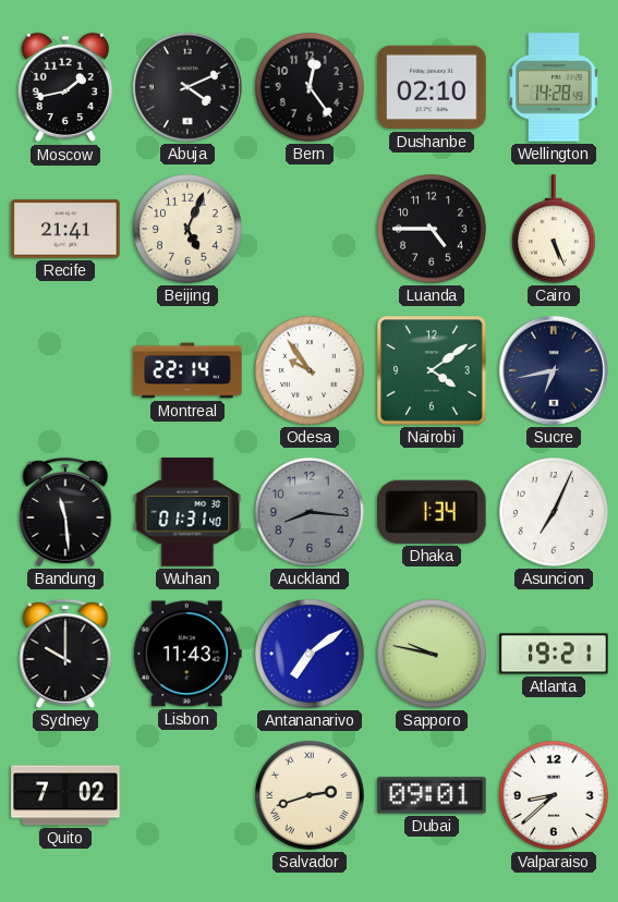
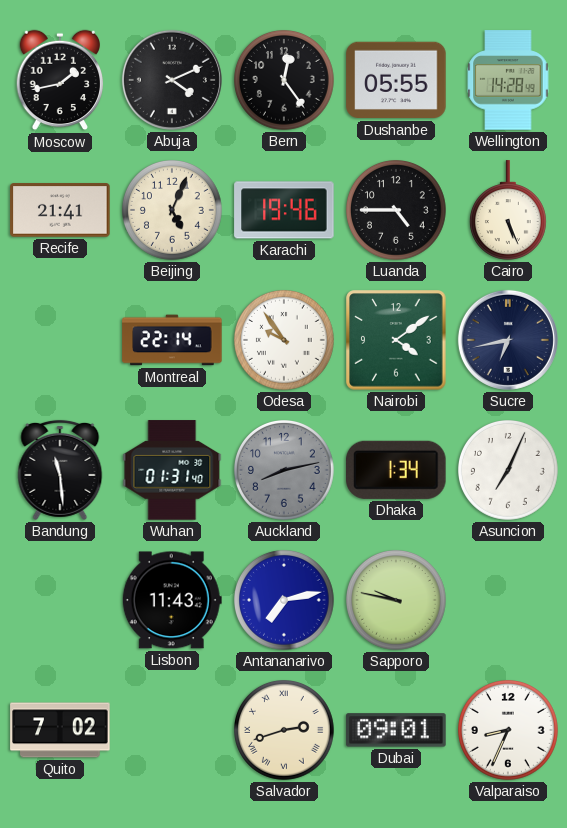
Dushanbe: 02:10 -> 05:55 (396, 80)
Karachi: none -> 19:46 (284, 210)
Auckland: 8:16 -> 8:13 (285, 471)
Sydney: 10:00 -> none (65, 654)
Antananarivo: 7:09 -> 7:13 (285, 601)
Atlanta: 19:21 -> none (554, 654)
Valparaiso: 8:38 -> 8:34 (509, 731)
